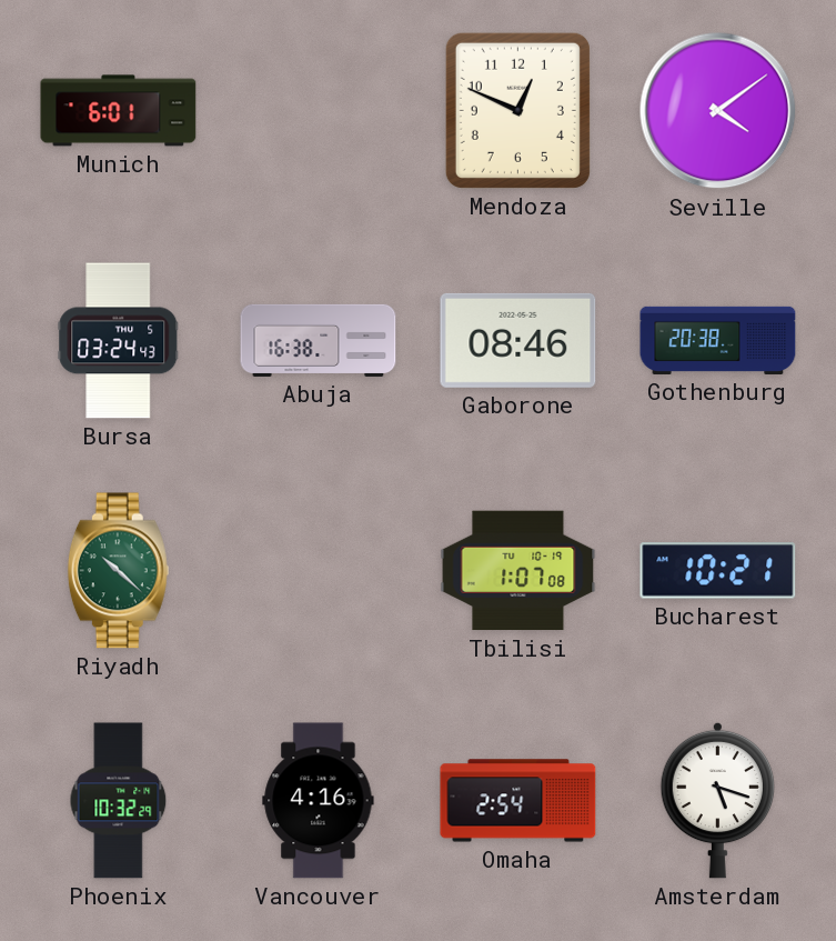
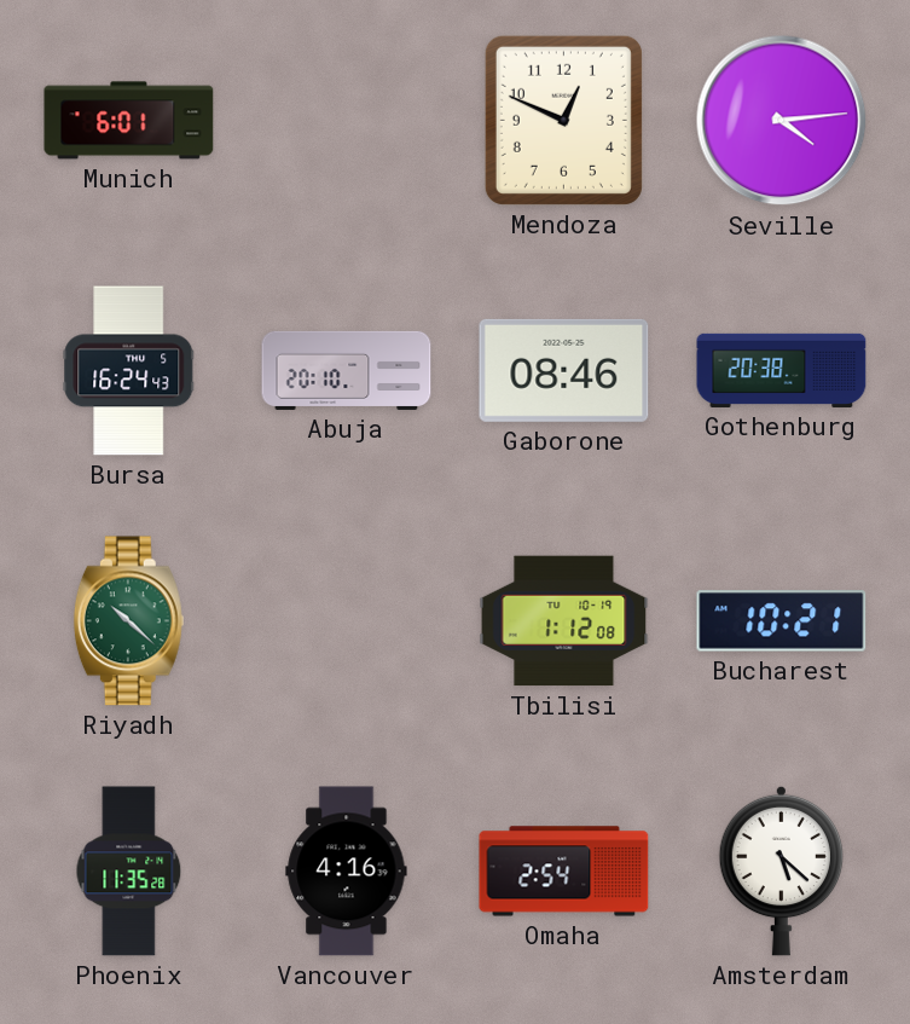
Seville: 4:09 -> 4:14 (782, 121)
Bursa: 03:24 -> 16:24 (129, 371)
Abuja: 16:38 -> 20:10 (347, 370)
Tbilisi: 1:07 -> 1:12 (564, 621)
Phoenix: 10:32 -> 11:35 (129, 872)
Amsterdam: 5:18 -> 5:22 (781, 870)
